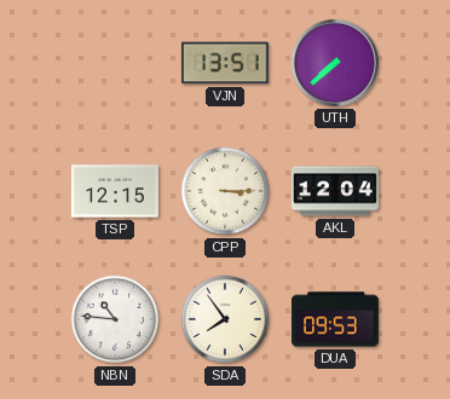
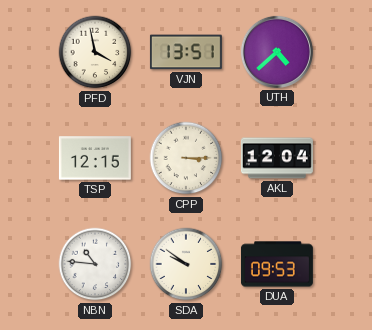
PFD: none -> 3:58 (95, 52)
UTH: 7:38 -> 4:38 (277, 52)
SDA: 7:54 -> 9:51 (186, 264)
